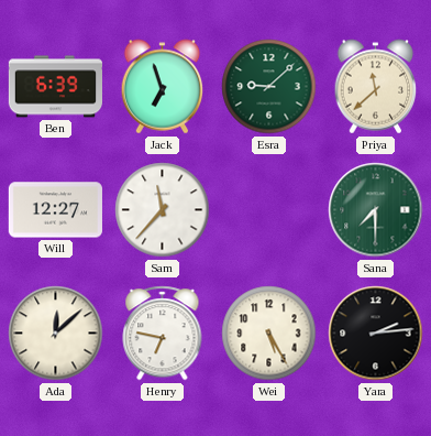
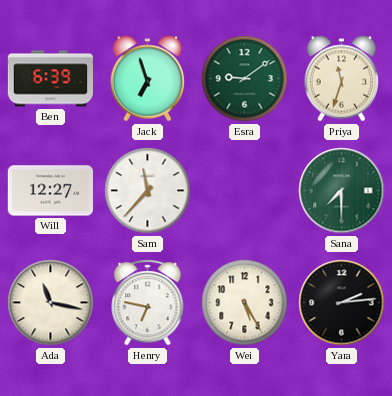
Esra: 9:08 -> 9:09 (245, 79)
Priya: 11:38 -> 11:33 (342, 79)
Ada: 12:08 -> 11:17 (51, 303)
